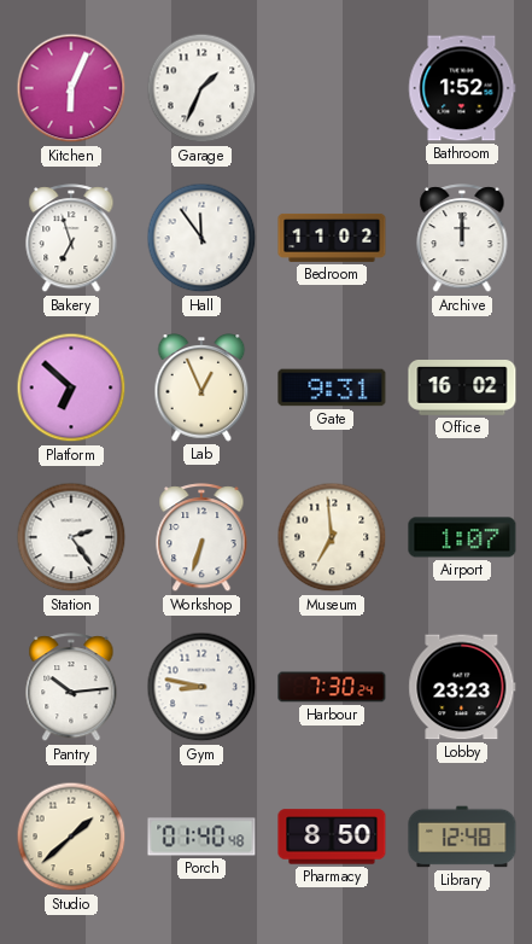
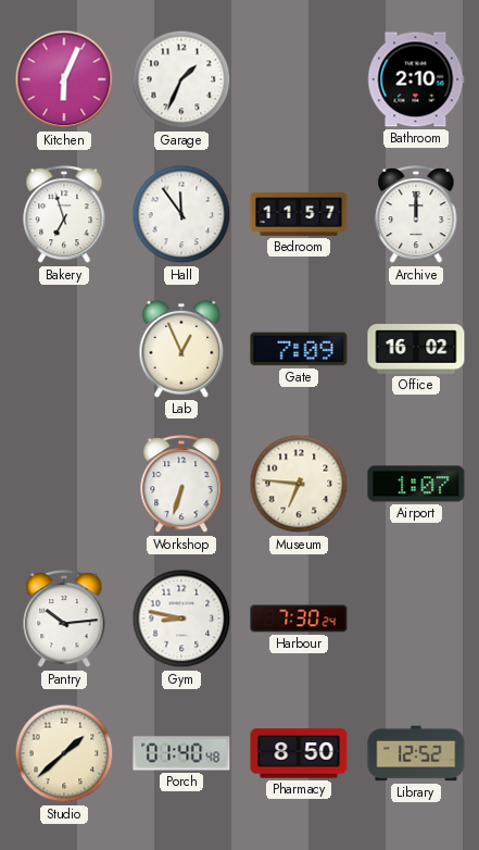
Bathroom: 1:52 -> 2:10 (416, 79)
Bedroom: 11:02 -> 11:57 (299, 214)
Platform: 6:52 -> none (71, 387)
Gate: 9:31 -> 7:09 (299, 349)
Station: 2:24 -> none (71, 537)
Museum: 6:59 -> 6:46 (299, 484)
Lobby: 23:23 -> none (462, 687)
Library: 12:48 -> 12:52 (416, 753)
